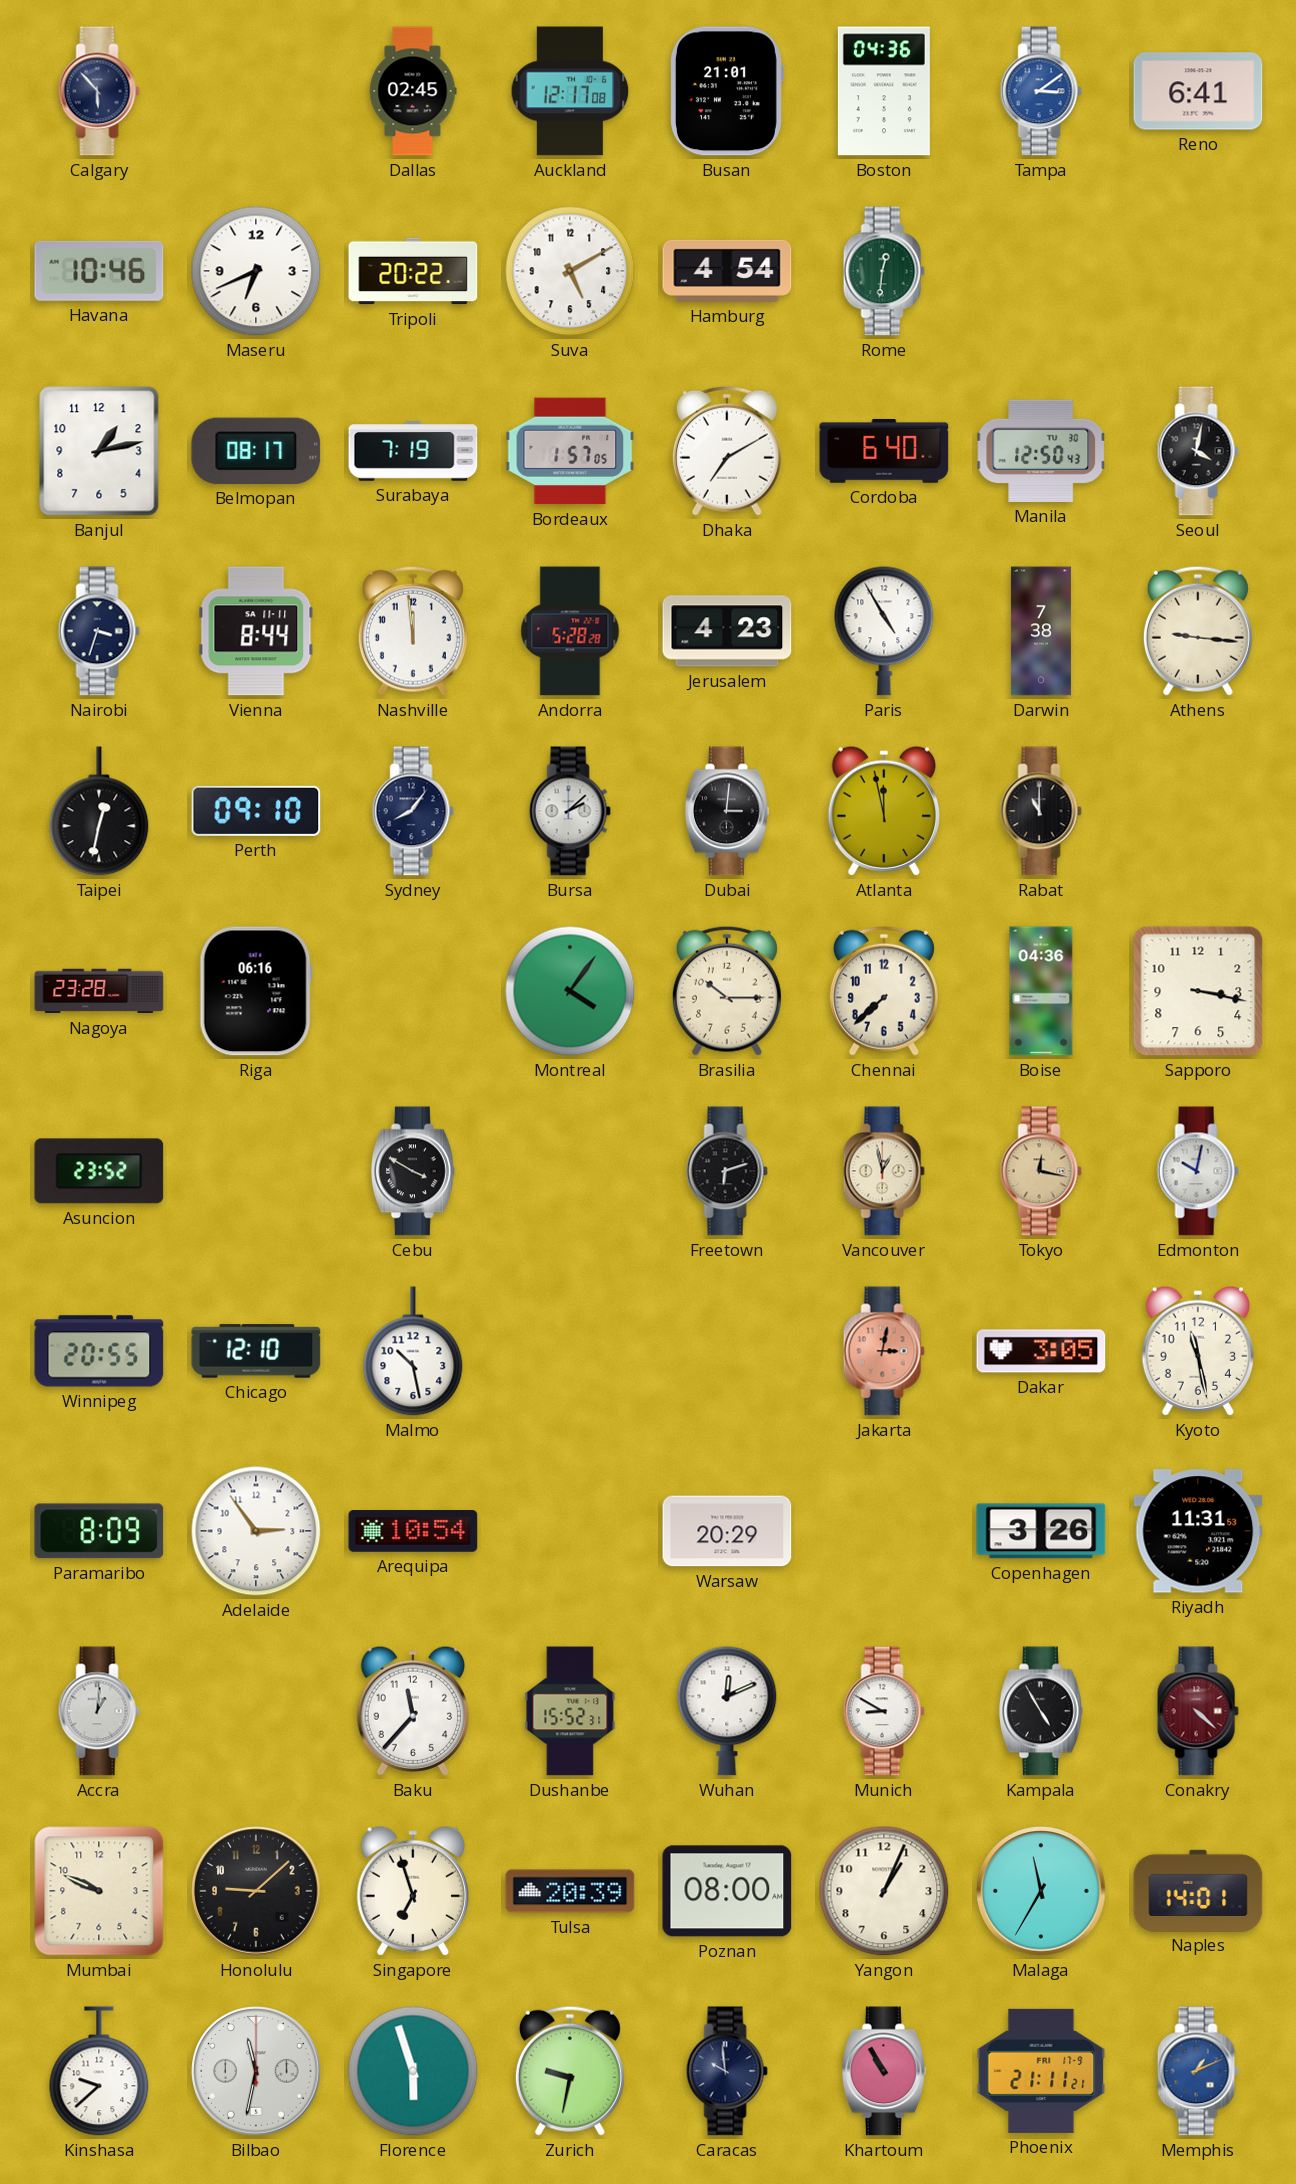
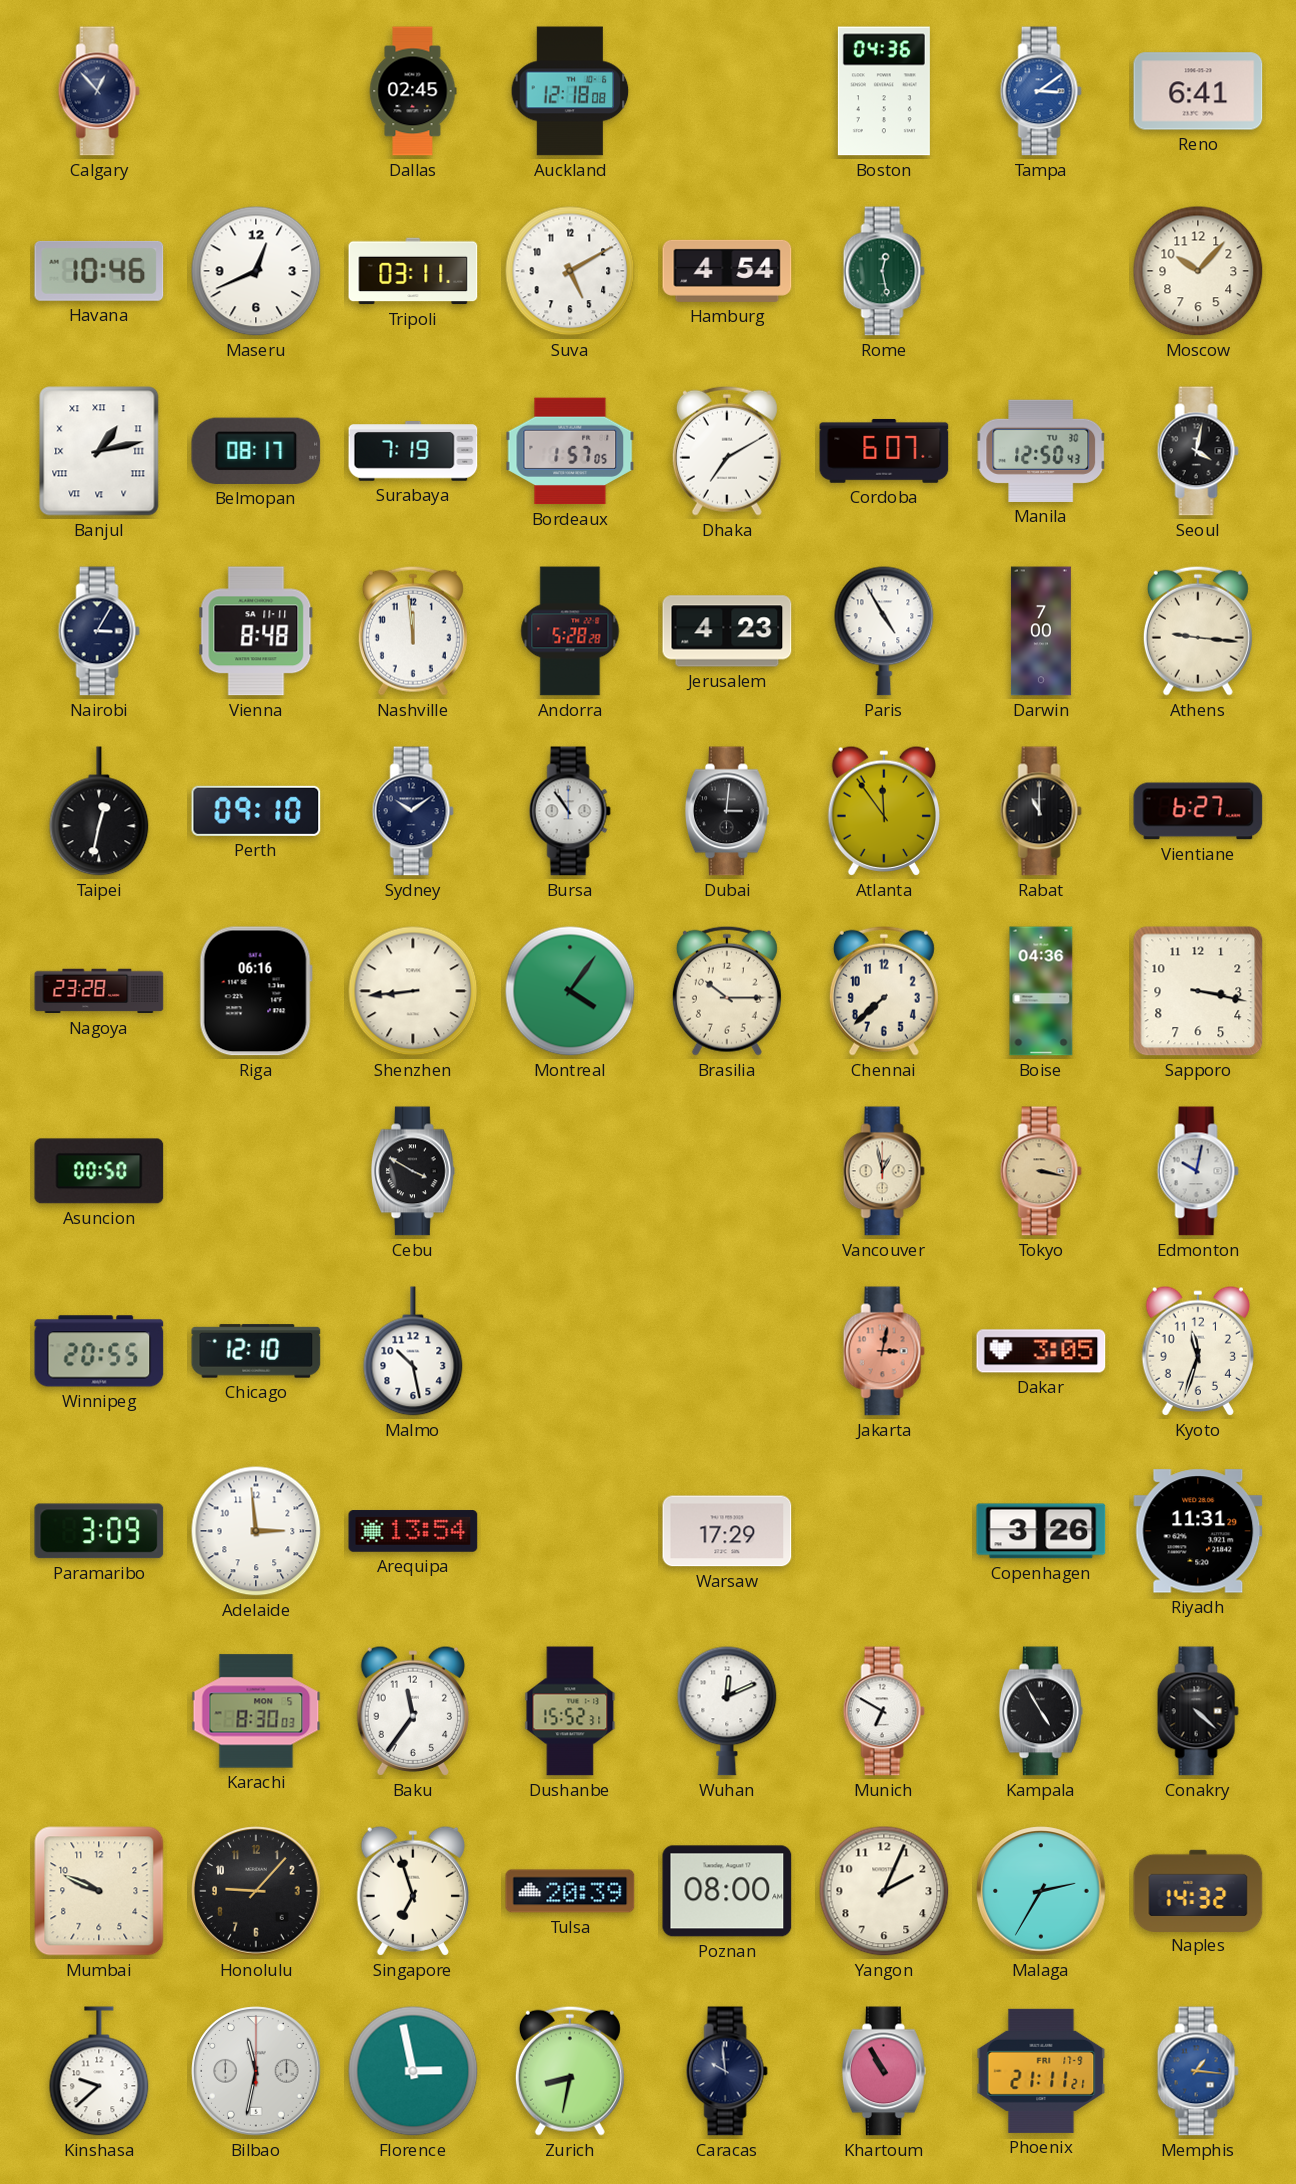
Calgary: 5:53 -> 12:53 (99, 91)
Auckland: 12:17 -> 12:18 (570, 91)
Busan: 21:01 -> none (727, 91)
Maseru: 6:41 -> 12:41 (256, 271)
Tripoli: 20:22 -> 03:11 (413, 271)
Rome: 12:31 -> 12:28 (884, 271)
Moscow: none -> 10:07 (1198, 271)
Banjul numerals: Arabic -> Roman (99, 451)
Cordoba: 6:40 -> 6:07 (884, 451)
Nairobi: 3:33 -> 3:05 (99, 631)
Vienna: 8:44 -> 8:48 (256, 631)
Darwin: 7:38 -> 7:00 (1041, 631)
Sydney: 8:06 -> 10:09 (413, 811)
Bursa: 2:08 -> 10:54 (570, 811)
Atlanta: 11:58 -> 11:54 (883, 811)
Vientiane: none -> 6:27 (1198, 811)
Shenzhen: none -> 8:44 (413, 991)
Asuncion: 23:52 -> 00:50 (99, 1171)
Freetown: 6:12 -> none (727, 1171)
Tokyo: 12:17 -> 3:17 (1041, 1171)
Kyoto: 11:28 -> 11:33 (1197, 1351)
Paramaribo: 8:09 -> 3:09 (99, 1531)
Adelaide: 2:54 -> 2:59 (256, 1531)
Arequipa: 10:54 -> 13:54 (413, 1531)
Warsaw: 20:29 -> 17:29 (727, 1531)
Riyadh: 11:31:53 -> 11:31:29 (1198, 1531)
Accra: 1:01 -> none (99, 1711)
Karachi: none -> 8:30 (256, 1711)
Baku: 11:37 -> 11:36 (412, 1711)
Munich: 8:50 -> 6:50 (884, 1711)
Conakry dial: burgundy -> black (1198, 1711)
Honolulu: 9:08 -> 9:07 (256, 1891)
Yangon: 1:04 -> 2:04 (884, 1891)
Malaga: 11:35 -> 2:35 (1041, 1891)
Naples: 14:01 -> 14:32 (1198, 1890)
Florence: 5:57 -> 2:58 (413, 2071)
Zurich: 9:32 -> 8:32 (570, 2071)
Memphis: 1:11 -> 1:16 (1198, 2071)
